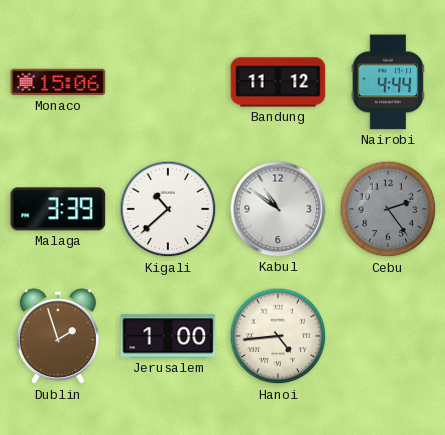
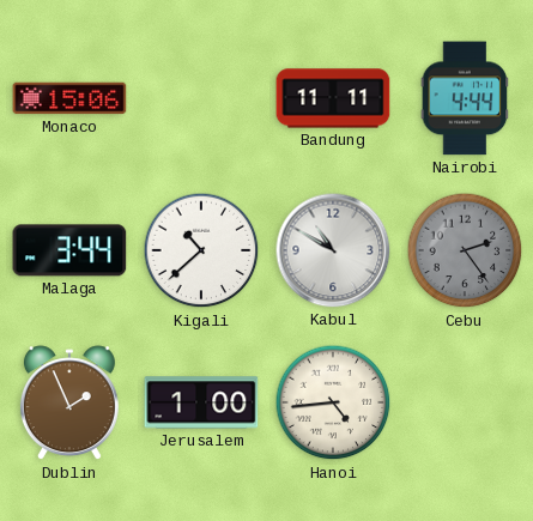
Bandung: 11:12 -> 11:11 (333, 98)
Malaga: 3:39 -> 3:44 (69, 250)
Kabul: 10:51 -> 10:50 (333, 250)
Dublin: 1:57 -> 1:56 (69, 404)
